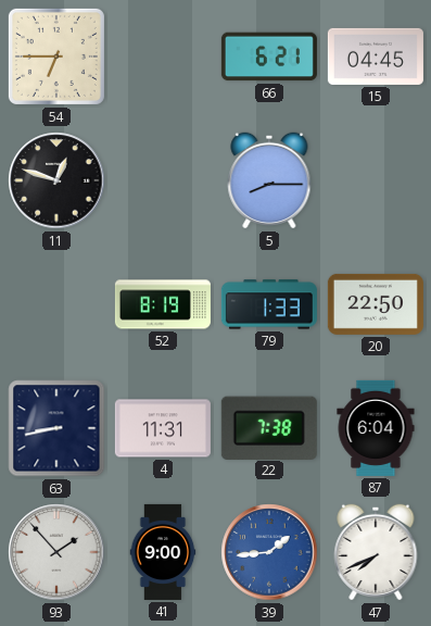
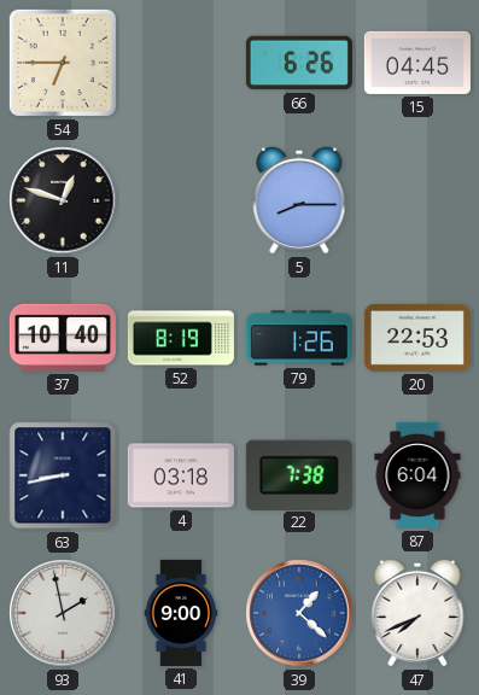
66: 6:21 -> 6:26 (299, 63)
37: none -> 10:40 (63, 338)
79: 1:33 -> 1:26 (299, 338)
20: 22:50 -> 22:53 (417, 338)
4: 11:31 -> 03:18 (181, 475)
93: 1:53 -> 1:58 (63, 613)
39: 1:44 -> 1:22 (299, 613)
